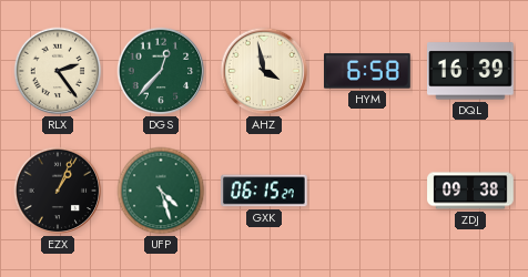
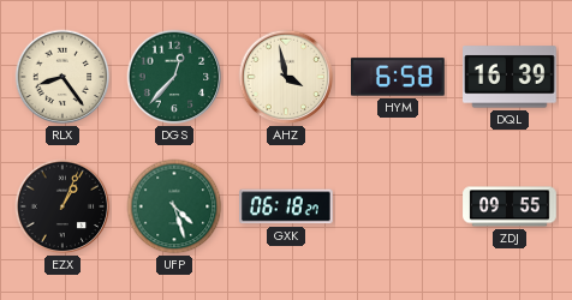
RLX: 2:24 -> 8:24 (62, 77)
GXK: 06:15 -> 06:18 (286, 206)
ZDJ: 09:38 -> 09:55 (510, 206)
